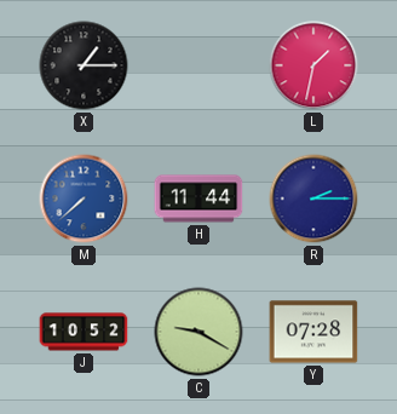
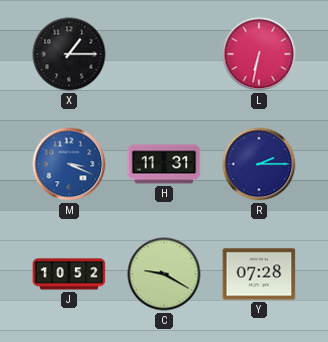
L: 1:32 -> 6:32 (259, 54)
M: 7:38 -> 3:19 (69, 164)
H: 11:44 -> 11:31 (164, 164)
